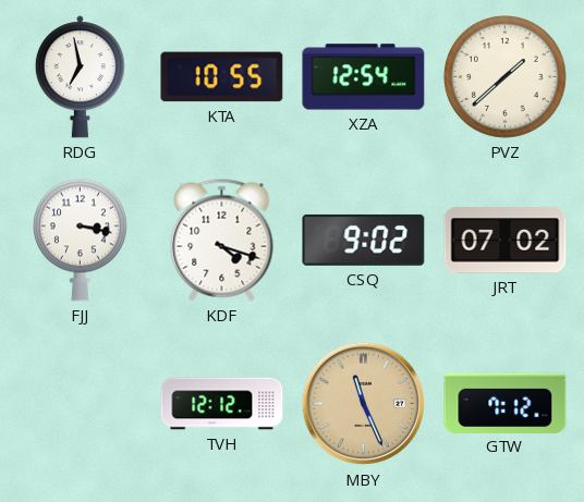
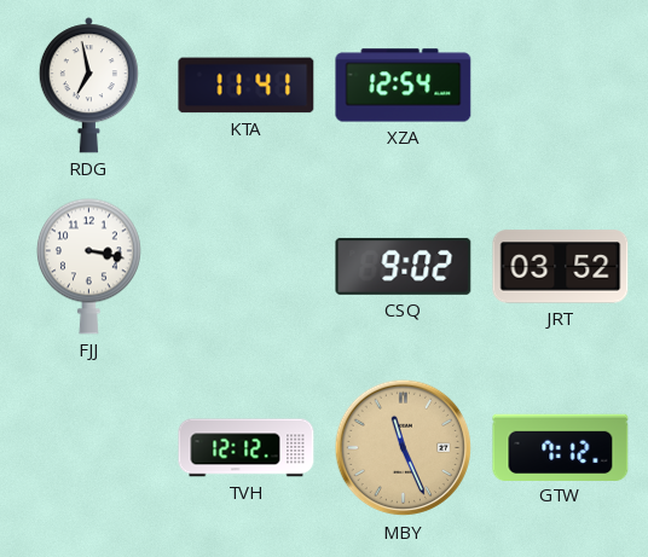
KTA: 10:55 -> 11:41 (247, 86)
PVZ: 1:38 -> none (506, 77)
KDF: 4:18 -> none (222, 241)
JRT: 07:02 -> 03:52 (561, 267)
